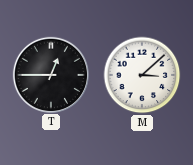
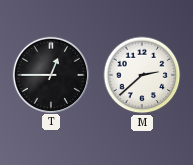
M: 3:08 -> 2:38 (142, 75)
